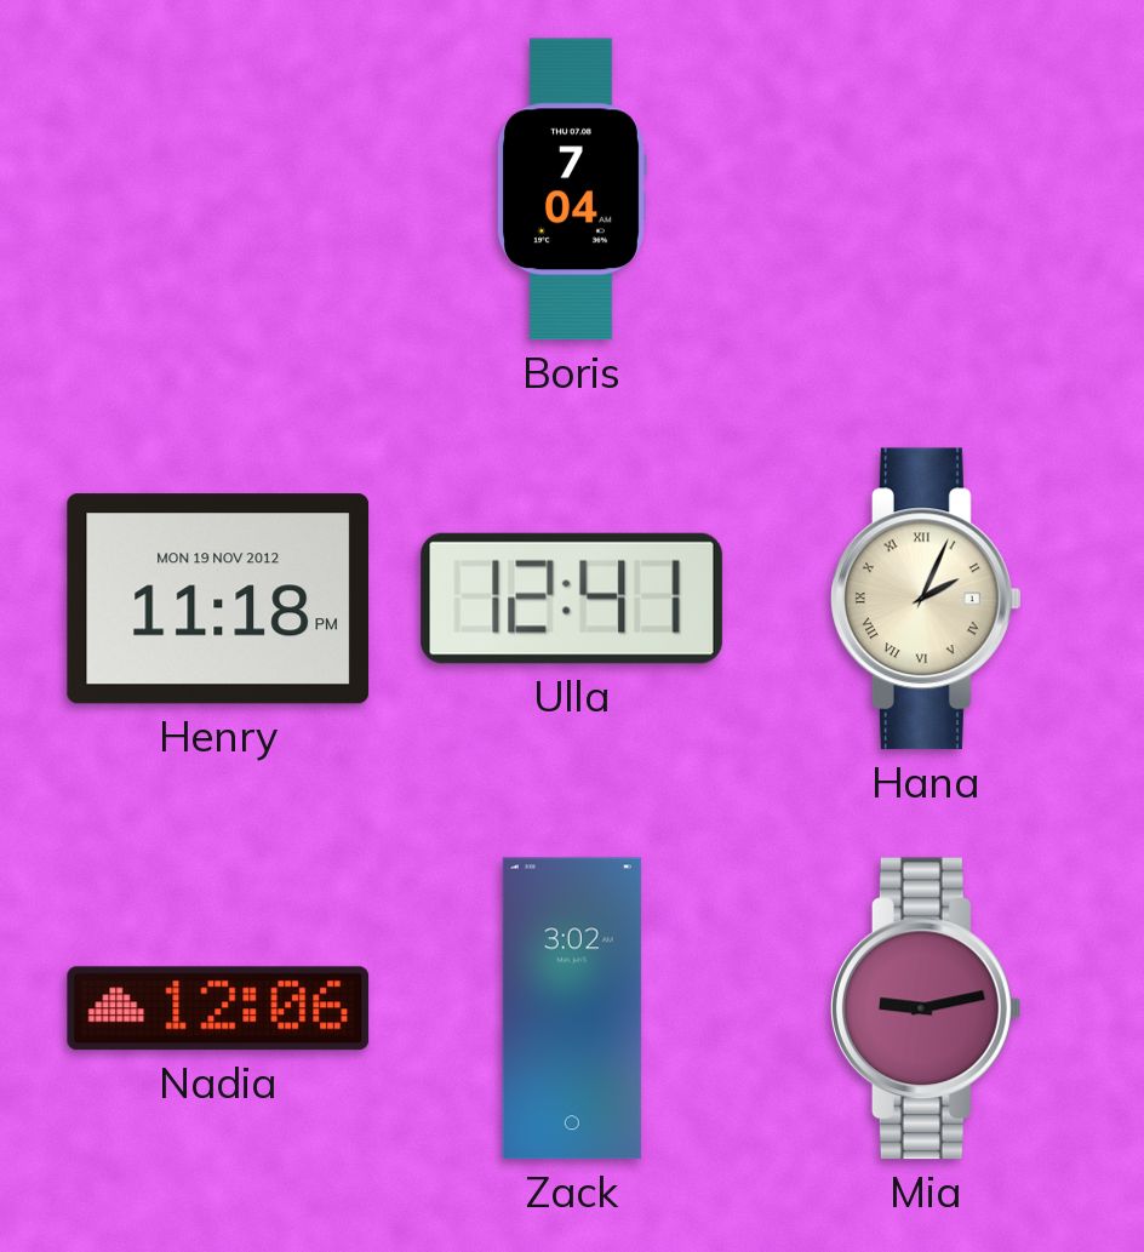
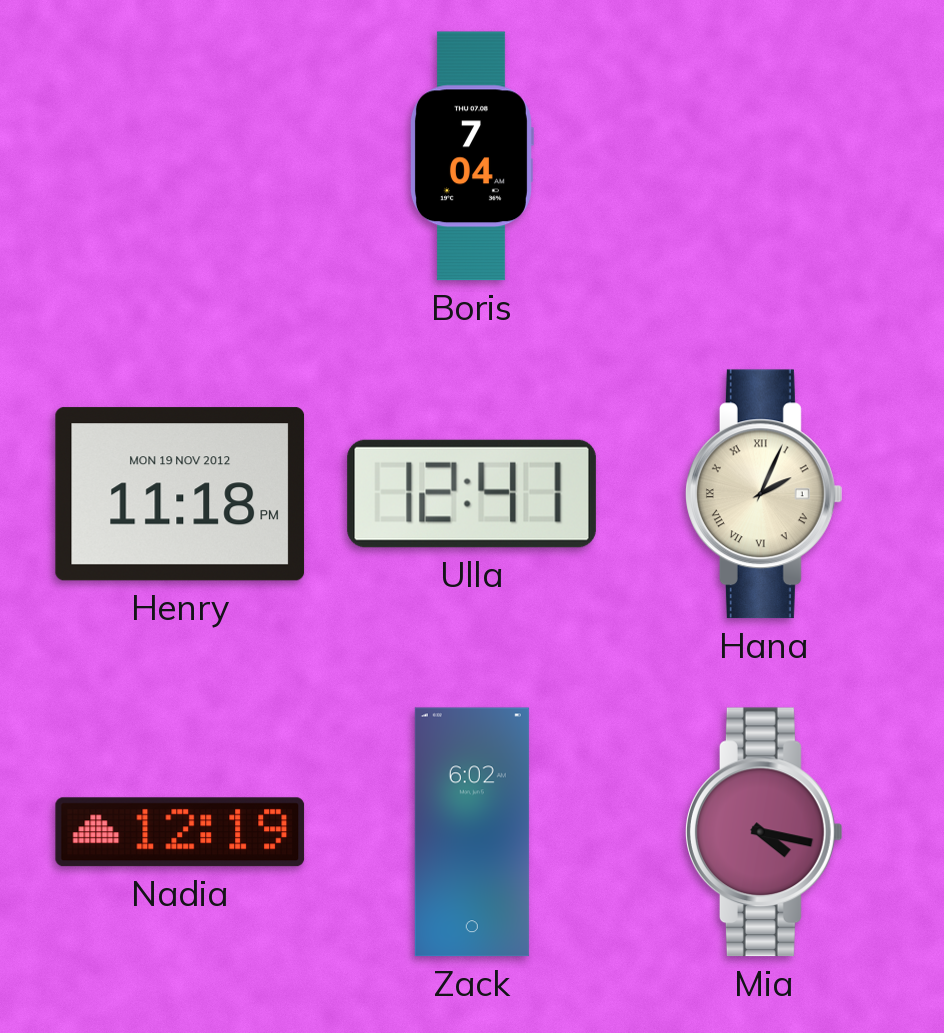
Nadia: 12:06 -> 12:19 (180, 832)
Zack: 3:02 -> 6:02 (472, 832)
Mia: 9:13 -> 4:17 (764, 832)
